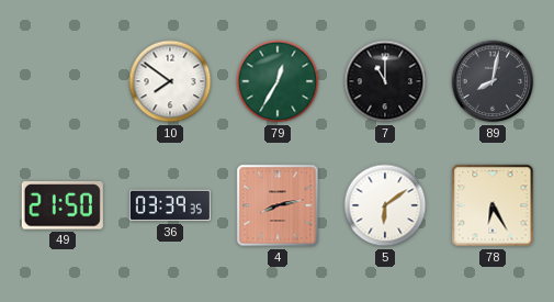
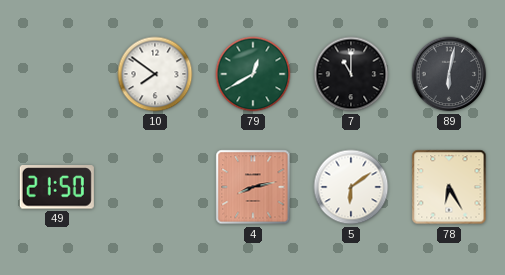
79: 12:35 -> 12:40 (253, 74)
89: 8:02 -> 6:02 (449, 74)
36: 03:39 -> none (170, 205)
